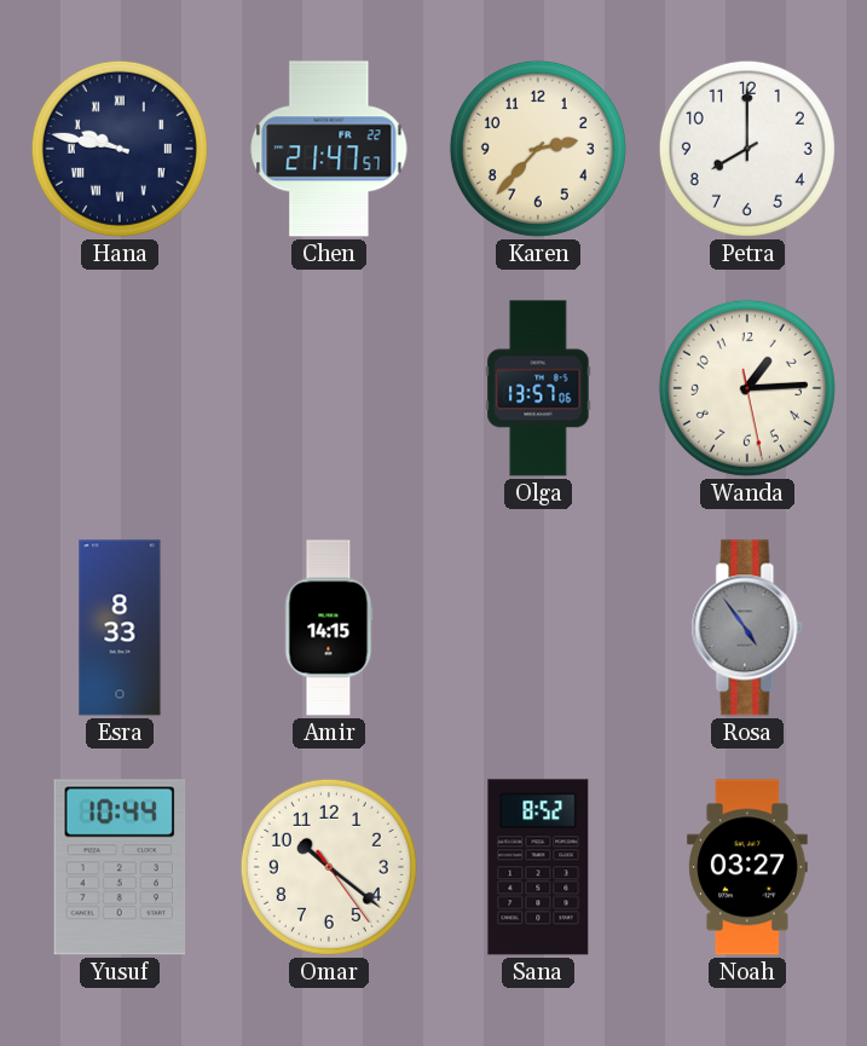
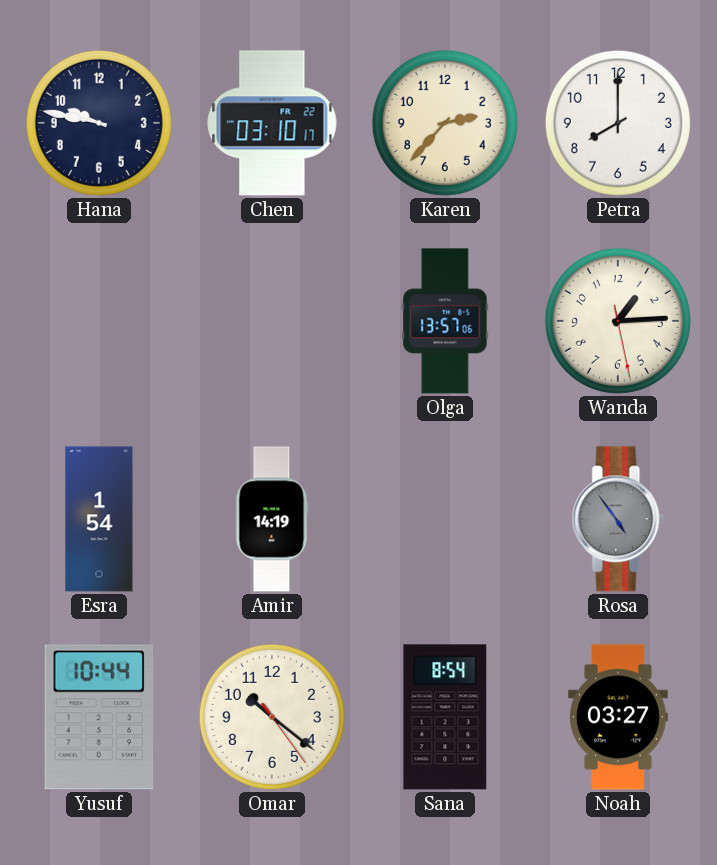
Hana numerals: Roman -> Arabic (99, 123)
Chen: 21:47 -> 03:10 (272, 123)
Esra: 8:33 -> 1:54 (99, 519)
Amir: 14:15 -> 14:19 (272, 519)
Sana: 8:52 -> 8:54 (445, 717)
